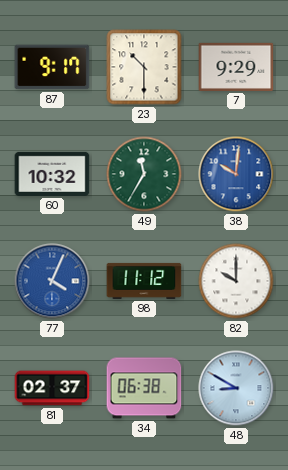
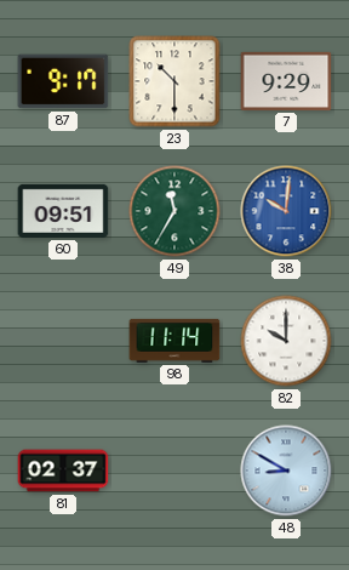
60: 10:32 -> 09:51 (63, 211)
77: 4:04 -> none (52, 281)
98: 11:12 -> 11:14 (174, 341)
34: 06:38 -> none (144, 388)
